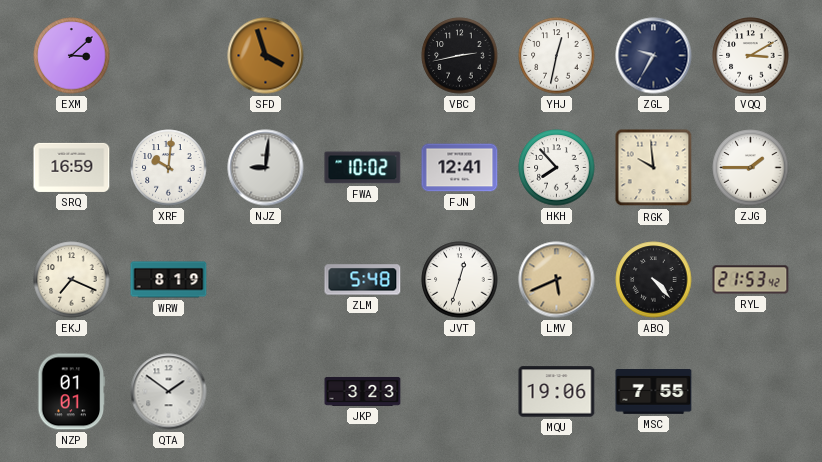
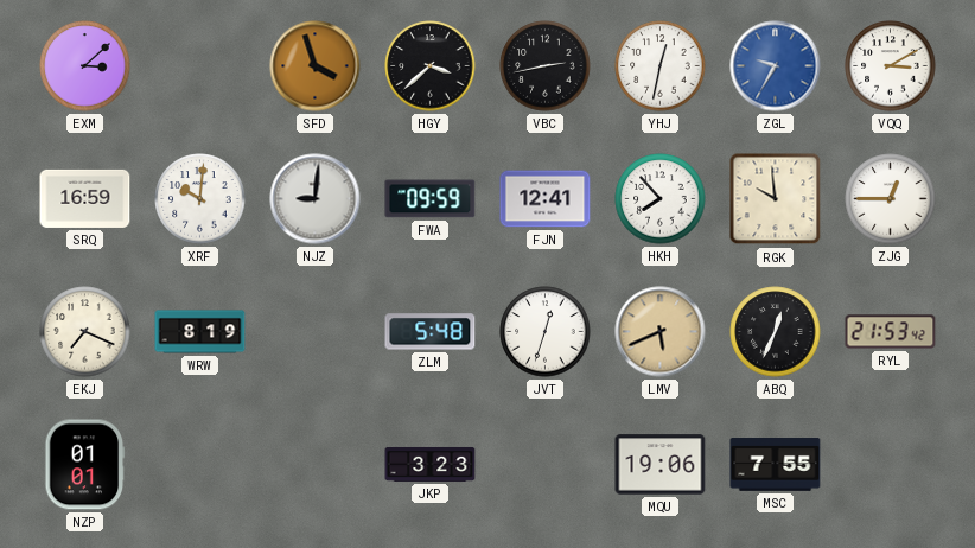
HGY: none -> 3:38 (431, 66)
ZGL dial: navy -> blue (776, 66)
FWA: 10:02 -> 09:59 (431, 199)
ZJG: 1:45 -> 12:45 (891, 199)
ABQ: 4:23 -> 12:34 (776, 332)
QTA: 1:51 -> none (169, 392)
